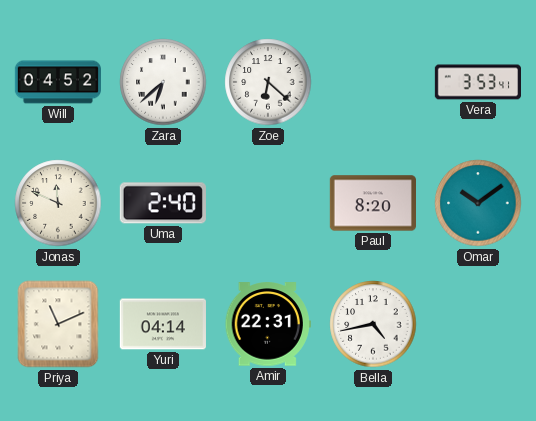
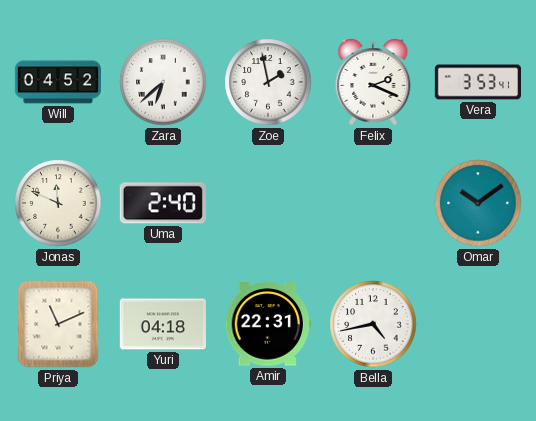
Zoe: 6:22 -> 1:58 (268, 82)
Felix: none -> 2:19 (373, 82)
Paul: 8:20 -> none (372, 203)
Yuri: 04:14 -> 04:18 (163, 324)
